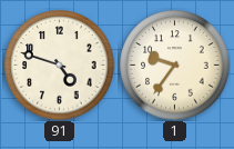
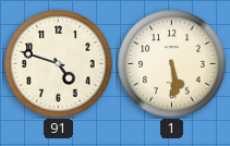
1: 9:36 -> 5:29 (172, 64)
